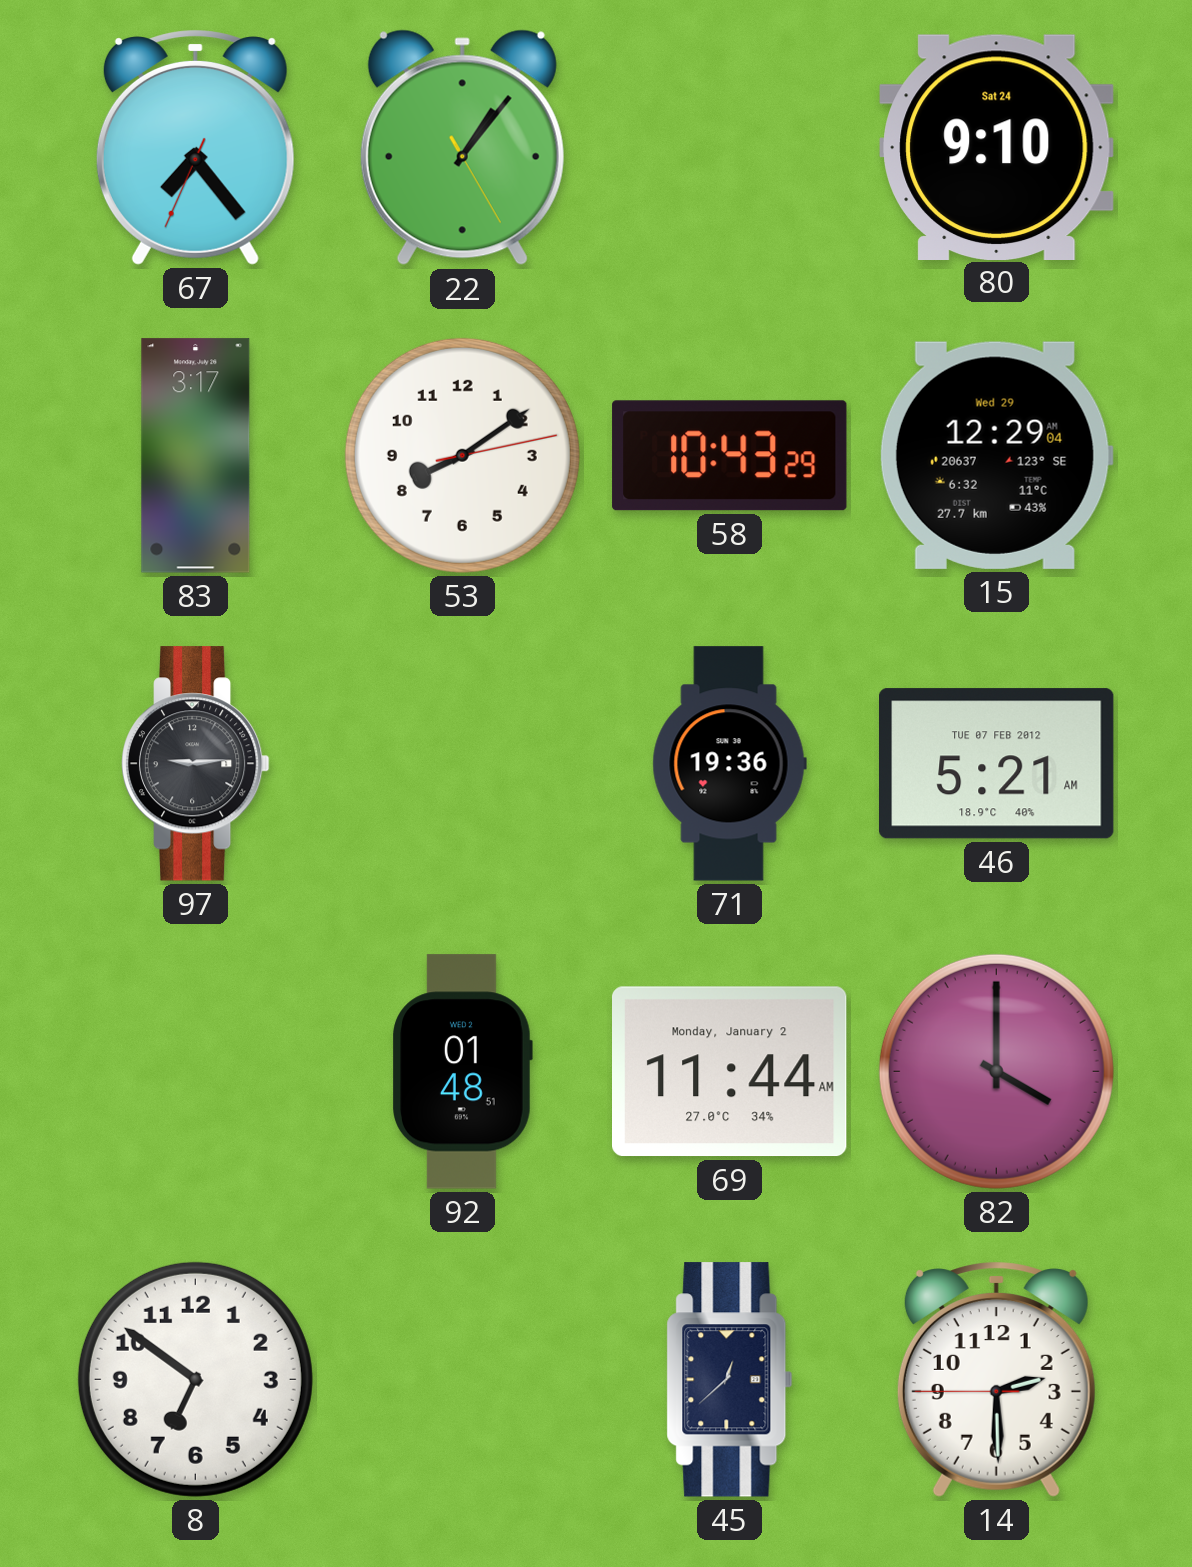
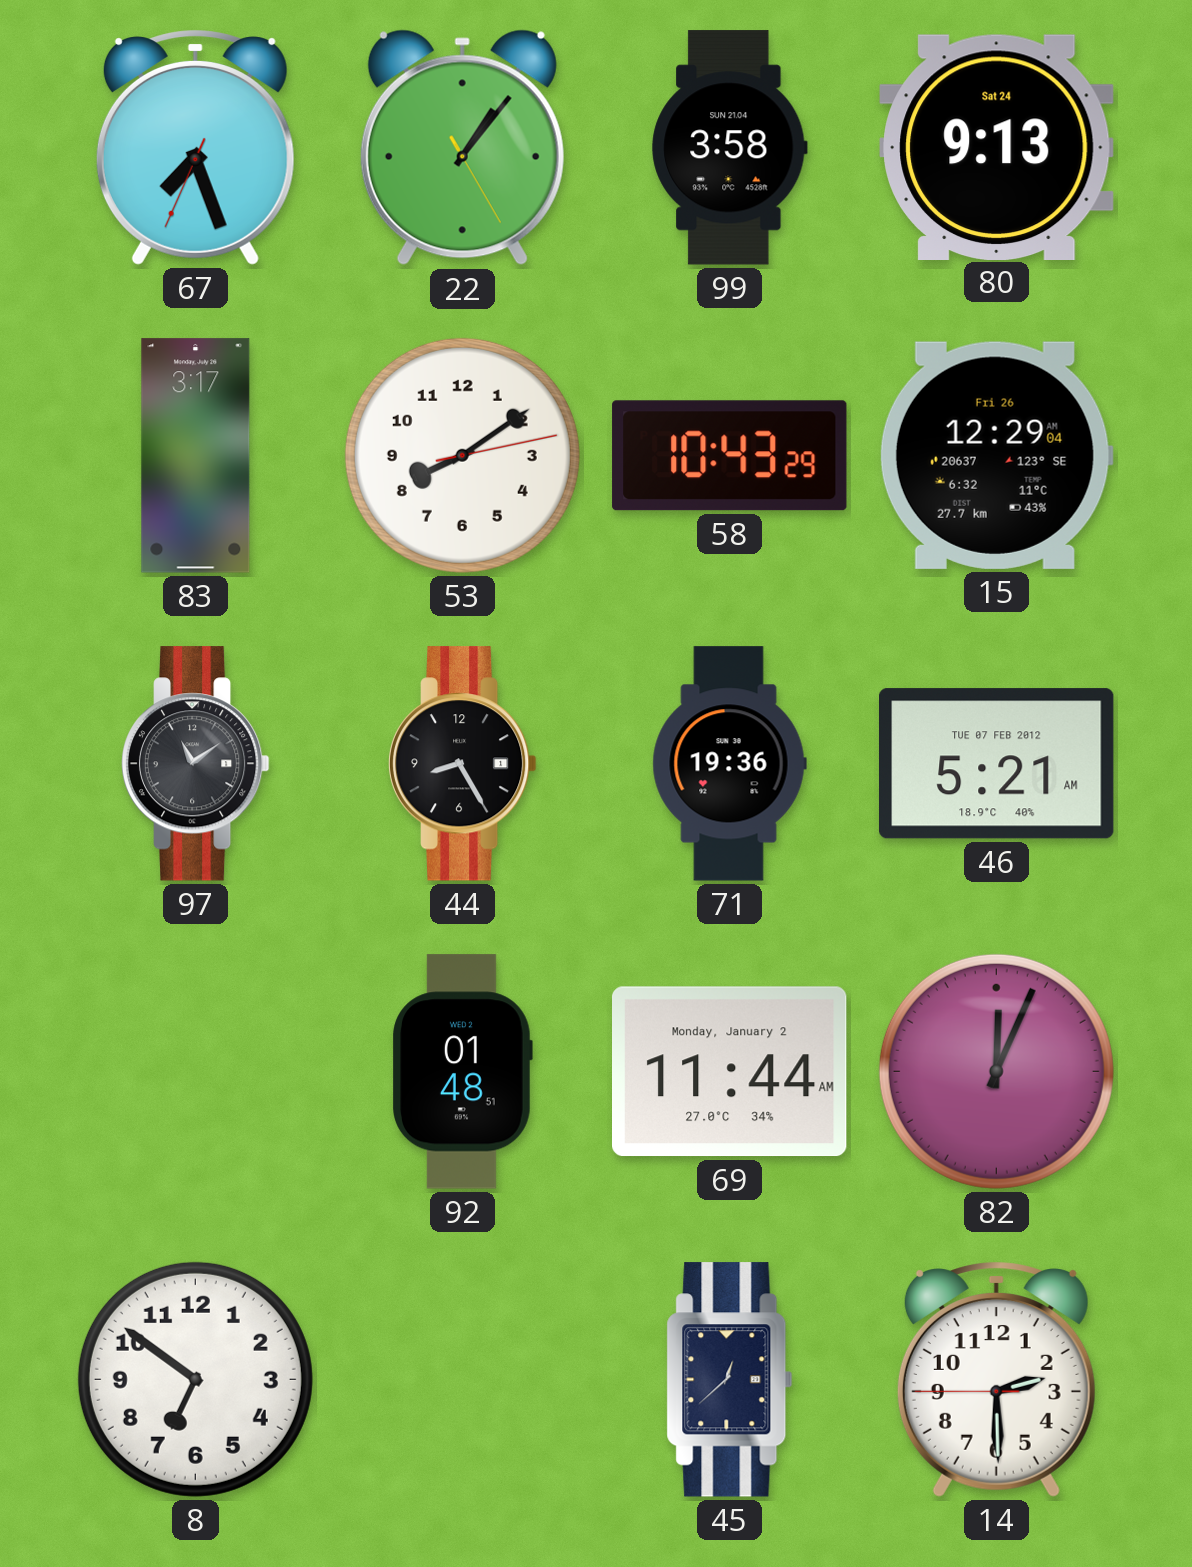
67: 7:23 -> 7:26 (195, 147)
99: none -> 3:58 (730, 148)
80: 9:10 -> 9:13 (997, 147)
15 date: Wed 29 -> Fri 26 (996, 455)
97: 9:14 -> 11:09 (195, 764)
44: none -> 8:25 (462, 764)
82: 4:00 -> 12:04 (996, 1071)
